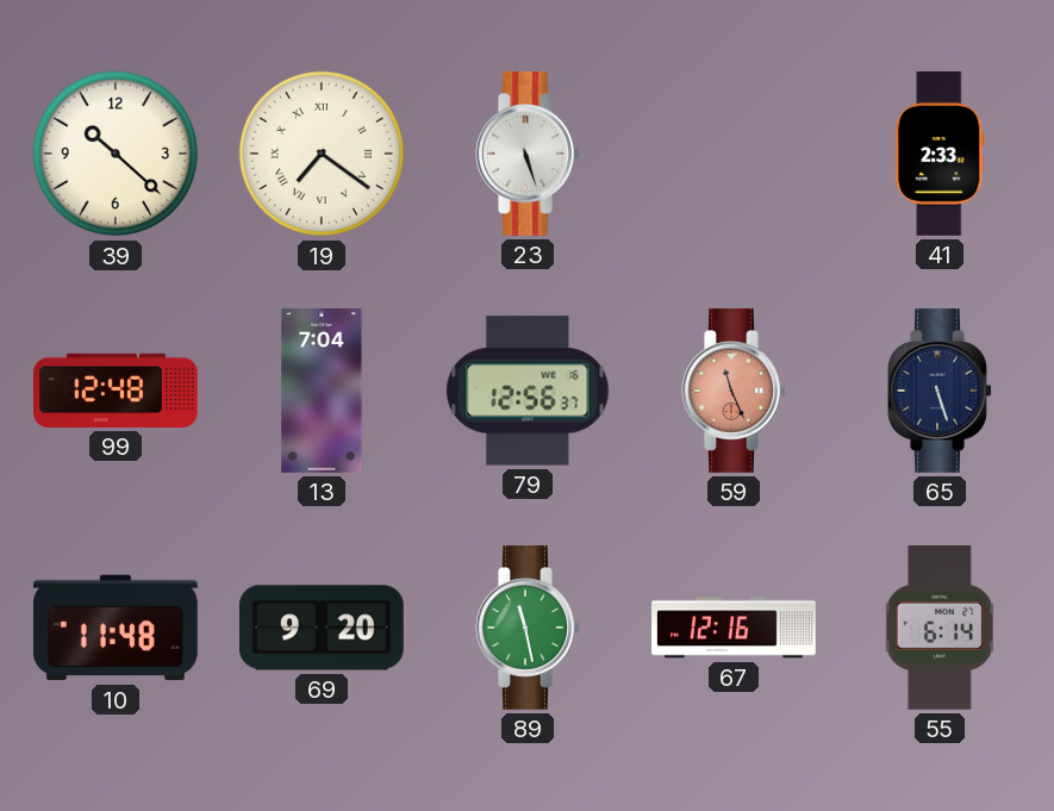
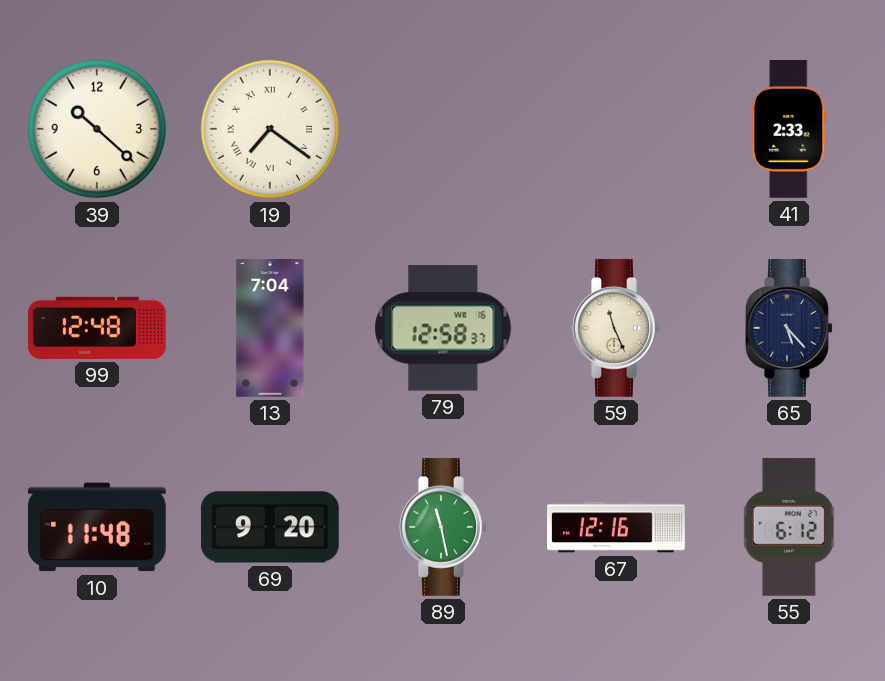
23: 5:27 -> none (528, 154)
79: 12:56 -> 12:58 (443, 328)
59 dial: salmon -> cream (616, 328)
65: 5:27 -> 5:23 (789, 328)
55: 6:14 -> 6:12 (789, 527)
